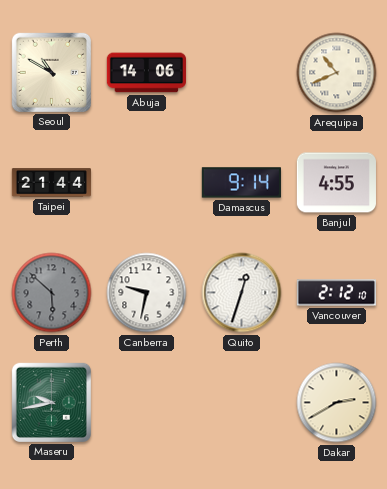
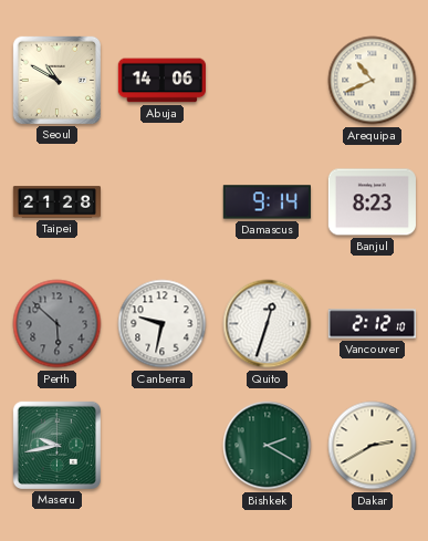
Taipei: 21:44 -> 21:28 (56, 202)
Banjul: 4:55 -> 8:23 (372, 202)
Bishkek: none -> 2:20 (268, 446)
